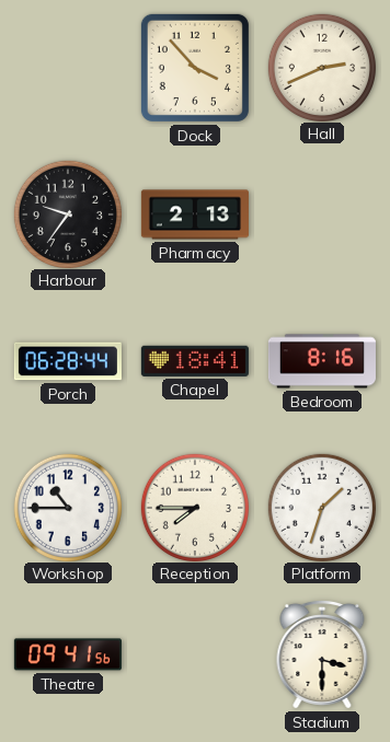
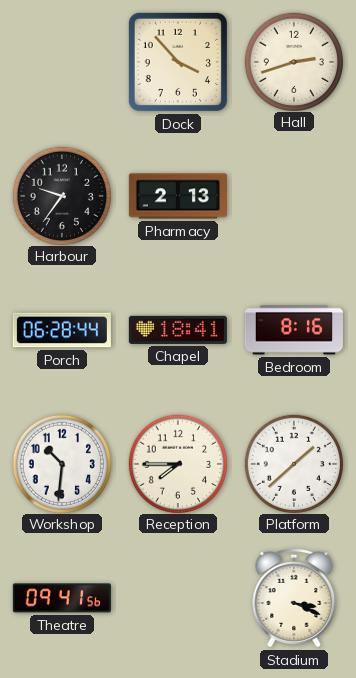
Hall: 2:41 -> 2:42 (293, 61)
Workshop: 10:45 -> 10:31 (61, 463)
Platform: 1:33 -> 1:38 (293, 463)
Stadium: 3:30 -> 3:19 (294, 598)
